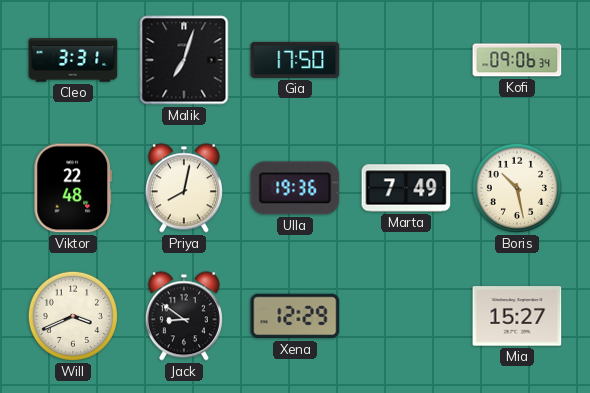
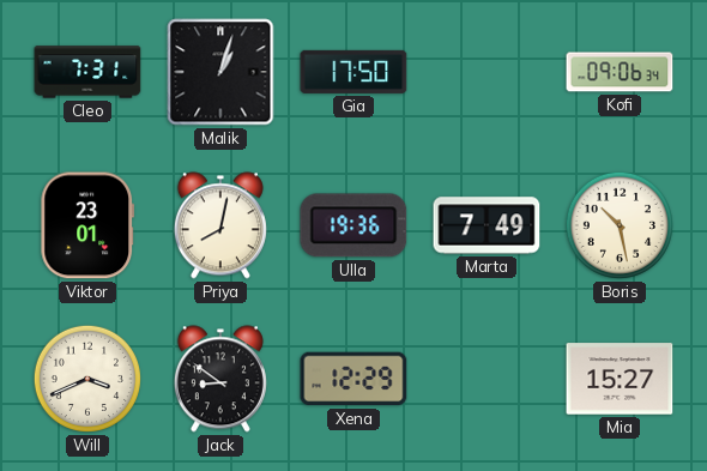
Cleo: 3:31 -> 7:31 (87, 72)
Malik: 7:03 -> 1:03 (220, 72)
Viktor: 22:48 -> 23:01 (87, 225)
